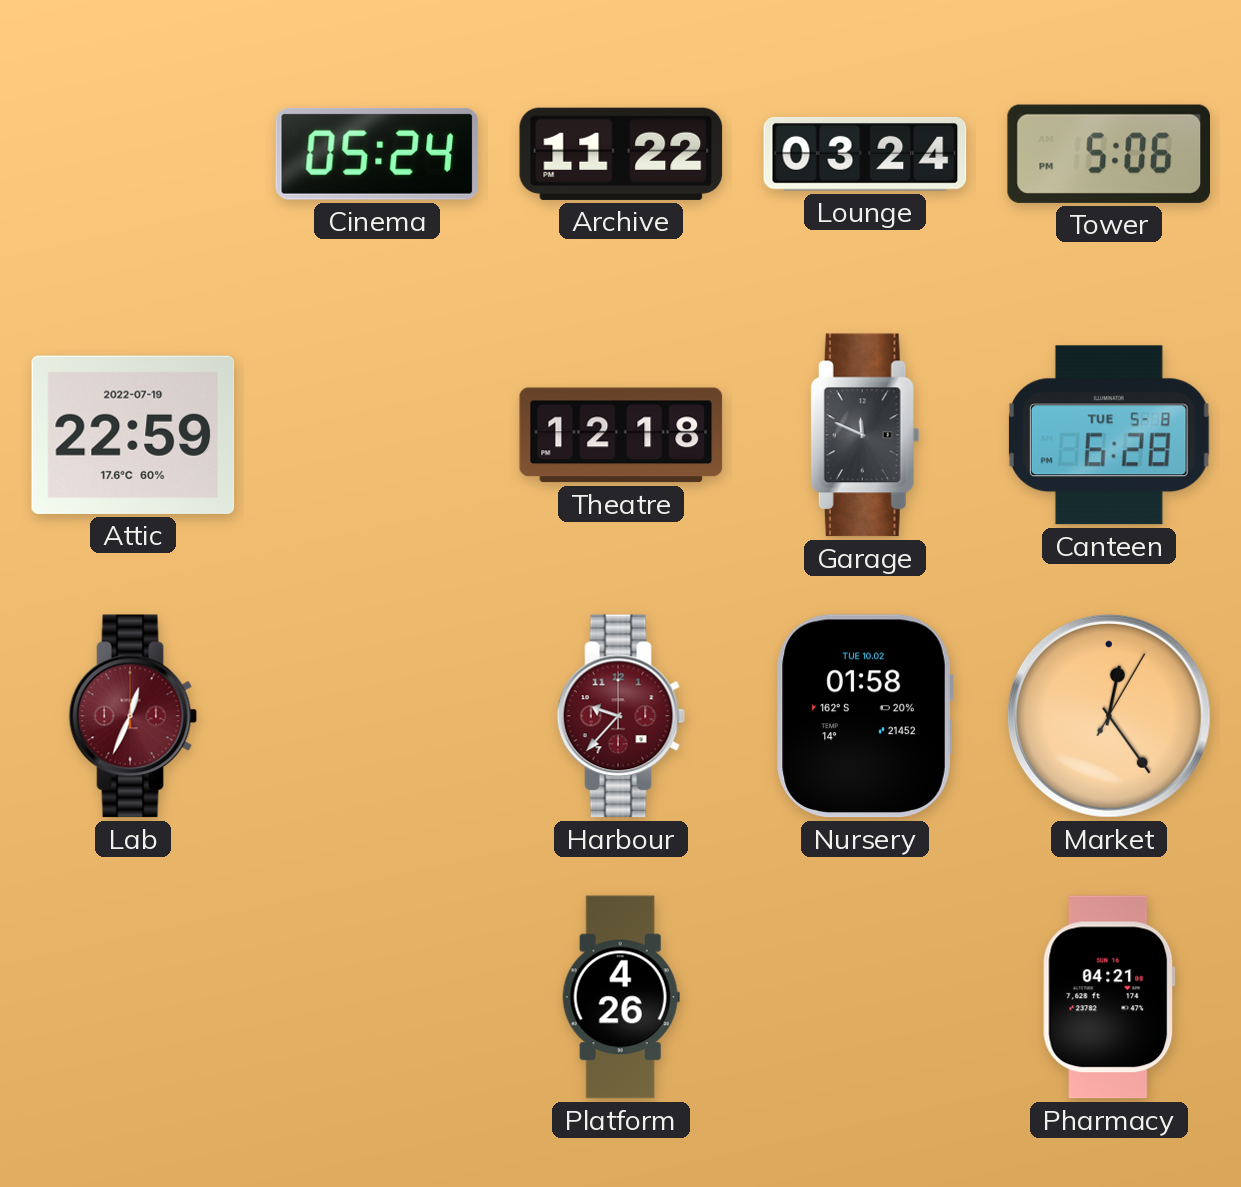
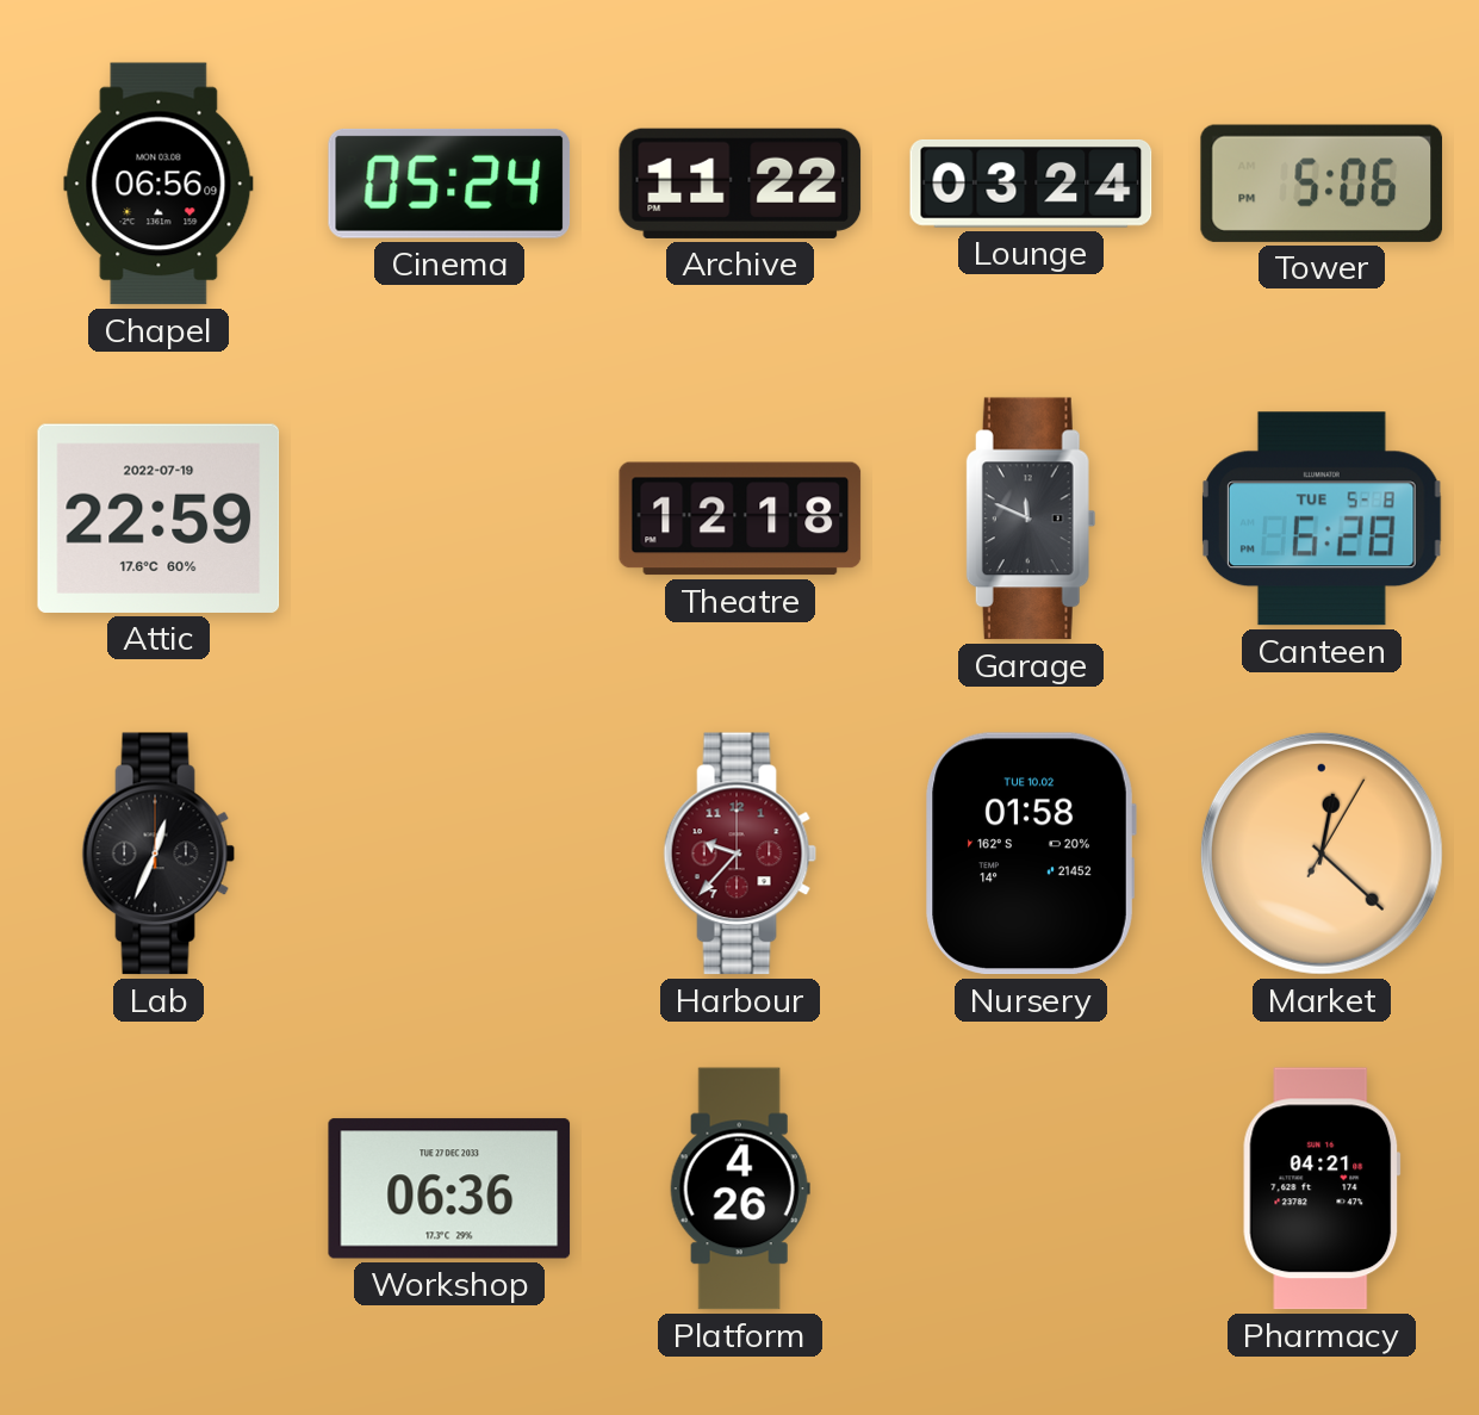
Chapel: none -> 06:56 (159, 184)
Lab dial: burgundy -> black (159, 854)
Market: 12:24 -> 12:22 (1322, 854)
Workshop: none -> 06:36 (449, 1189)
